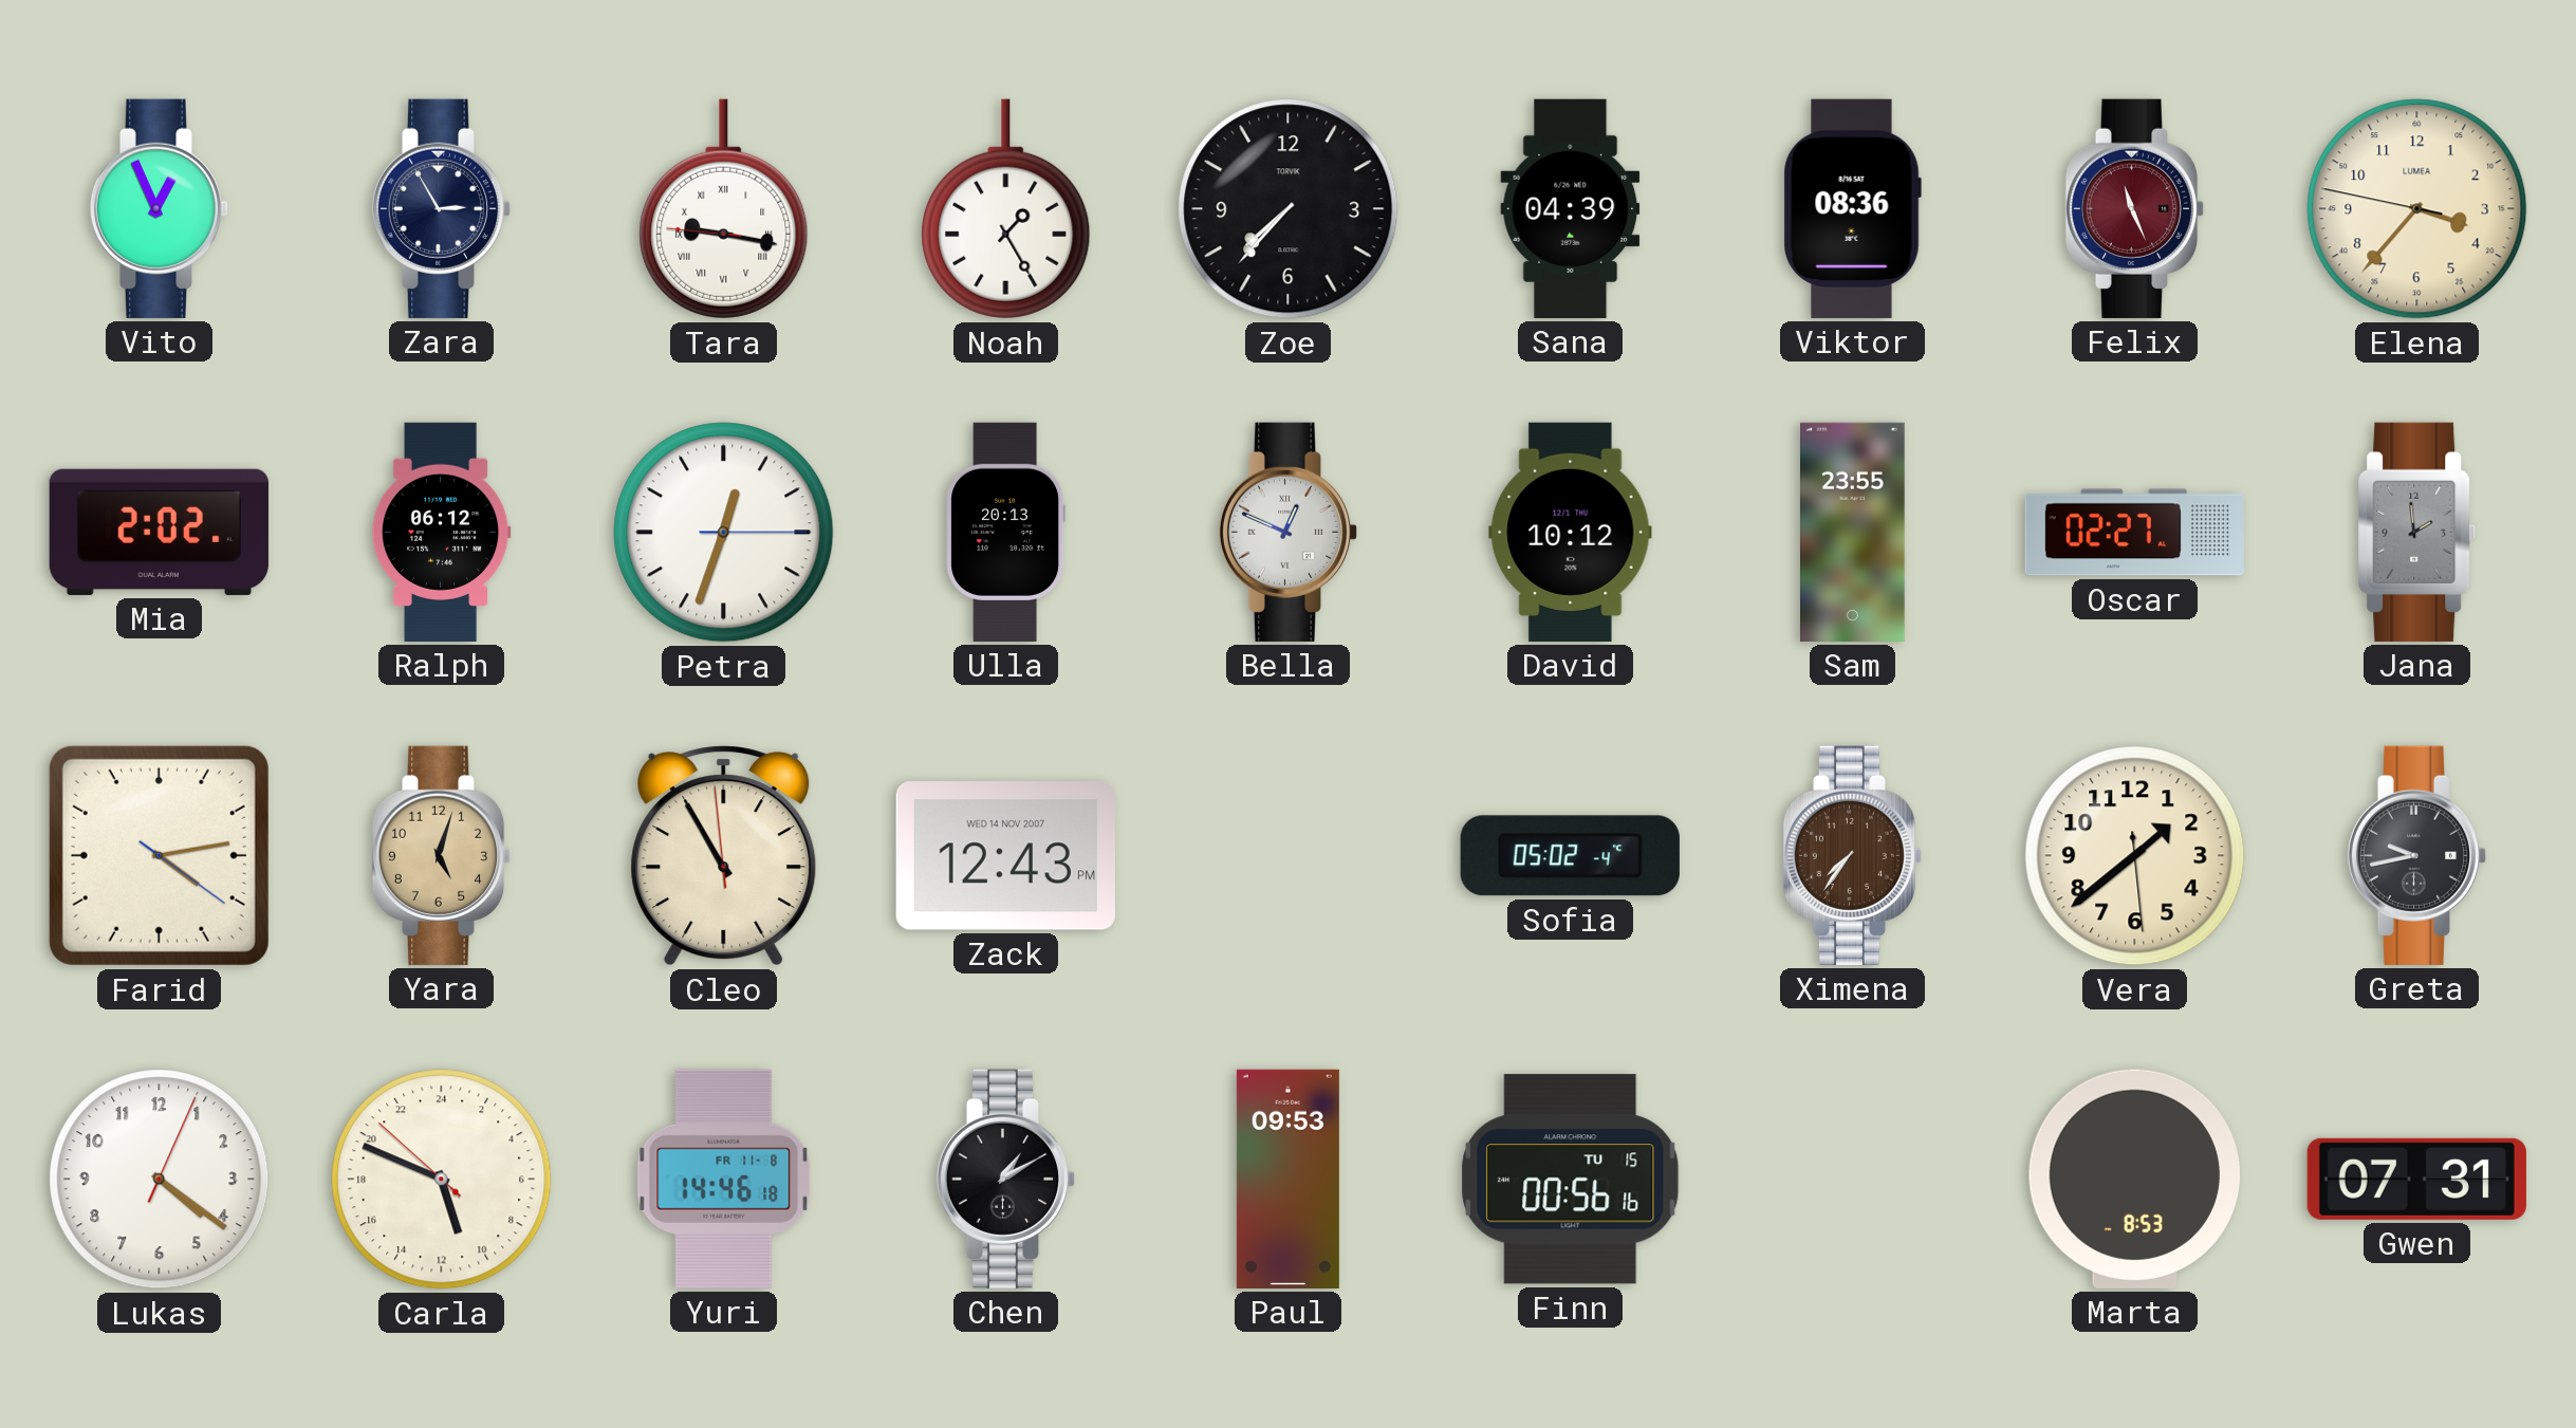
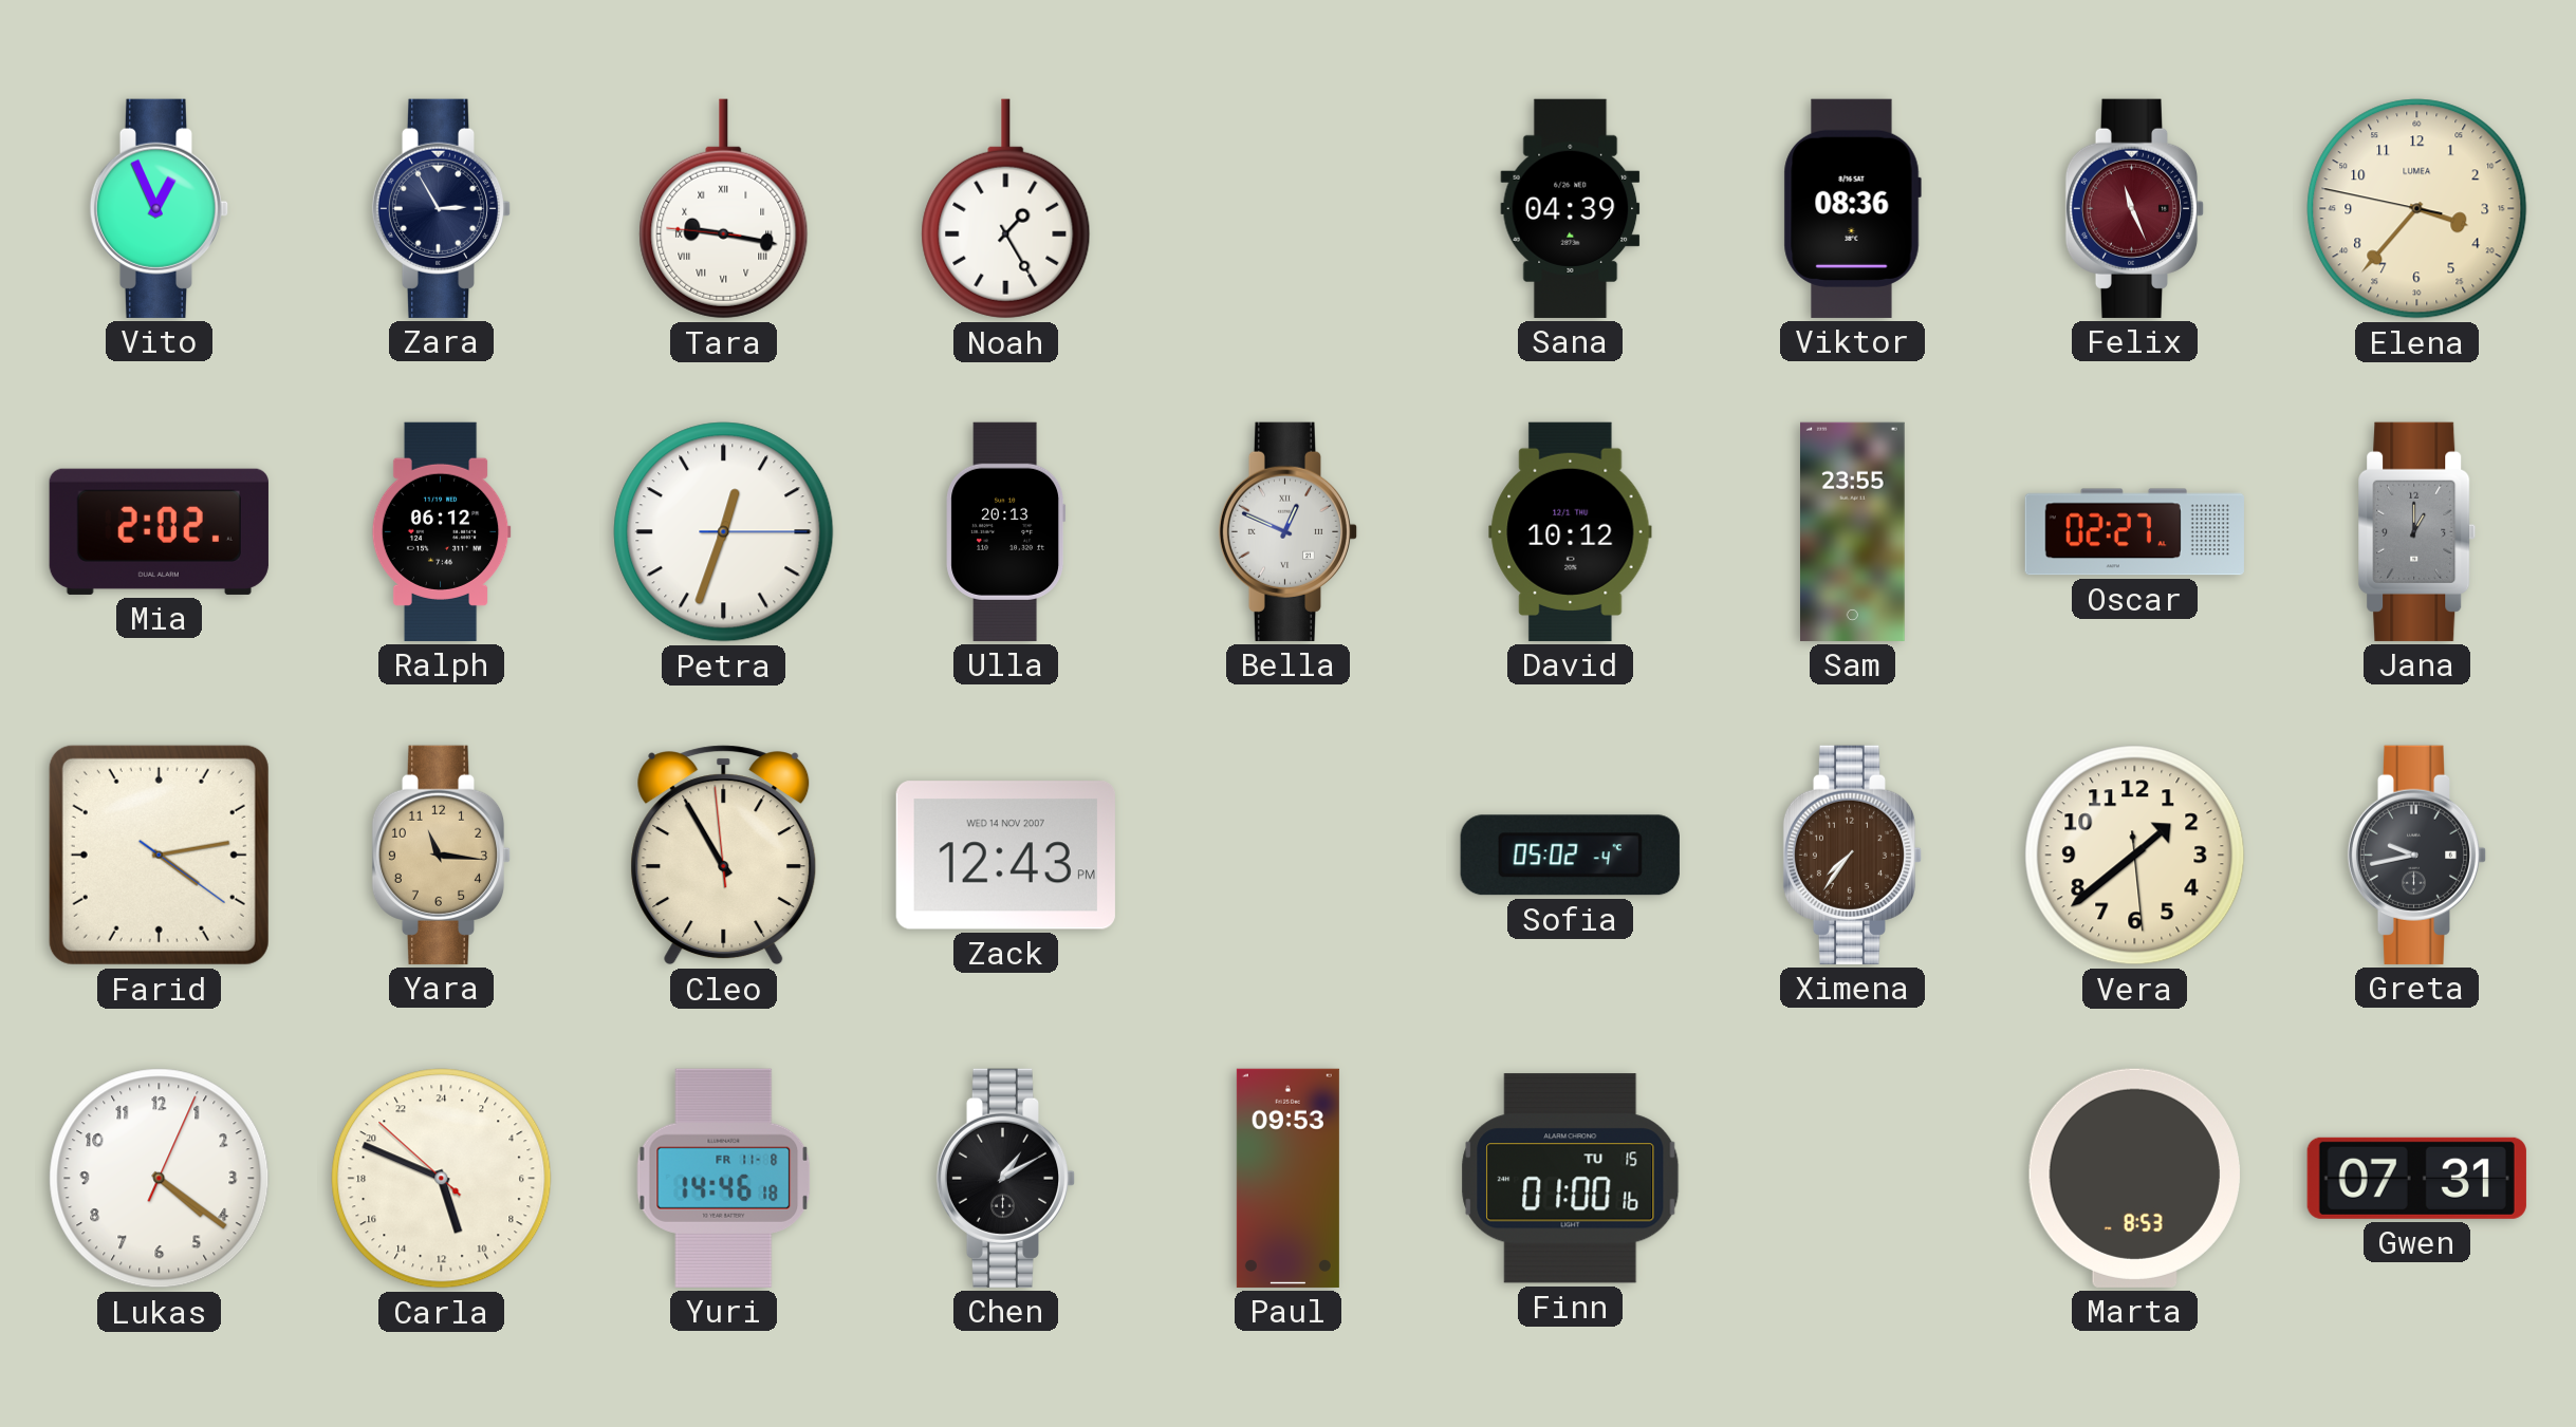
Zoe: 7:37 -> none (1289, 209)
Jana: 1:59 -> 1:00 (2417, 531)
Yara: 5:03 -> 11:16 (442, 855)
Finn: 00:56 -> 01:00 (1571, 1179)
